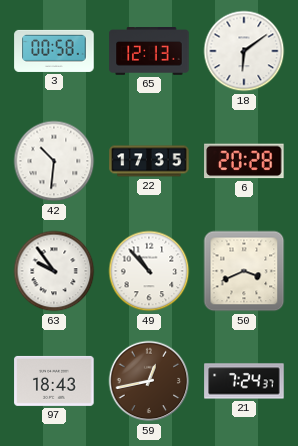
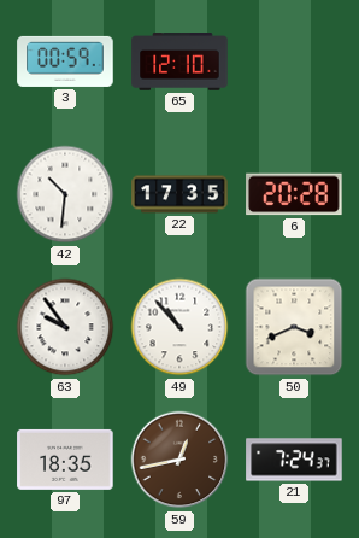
3: 00:58 -> 00:59 (65, 62)
65: 12:13 -> 12:10 (179, 63)
18: 6:09 -> none (244, 51)
97: 18:43 -> 18:35 (65, 460)
